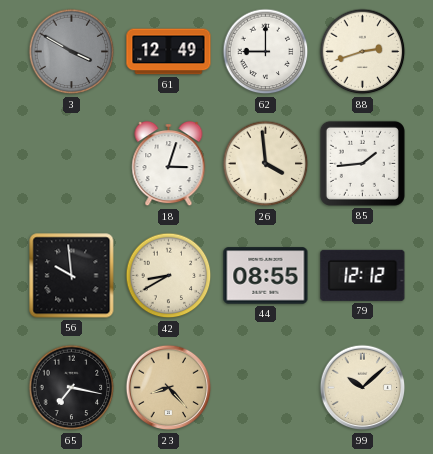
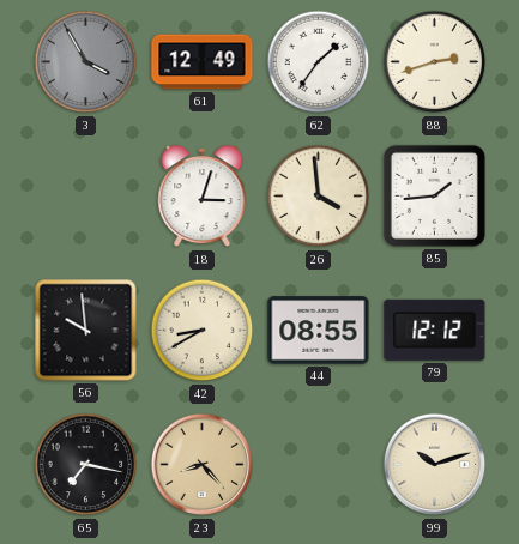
3: 3:50 -> 3:55 (86, 62)
62: 9:00 -> 1:36 (319, 62)
99: 10:08 -> 10:12 (435, 465)
